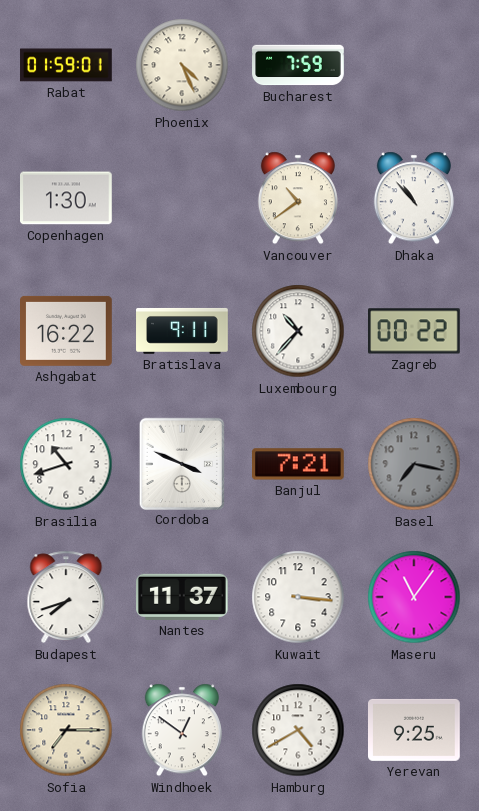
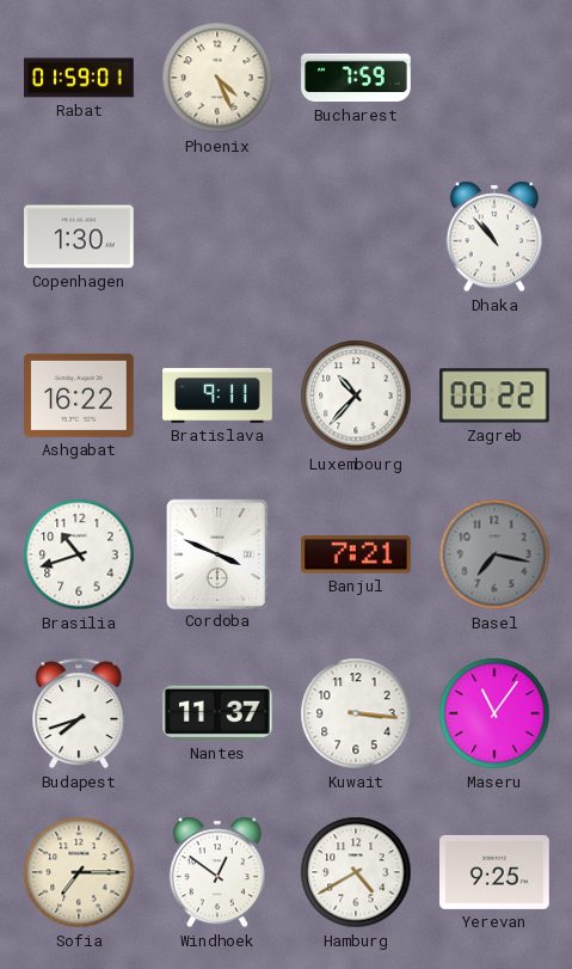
Vancouver: 10:39 -> none (298, 198)
